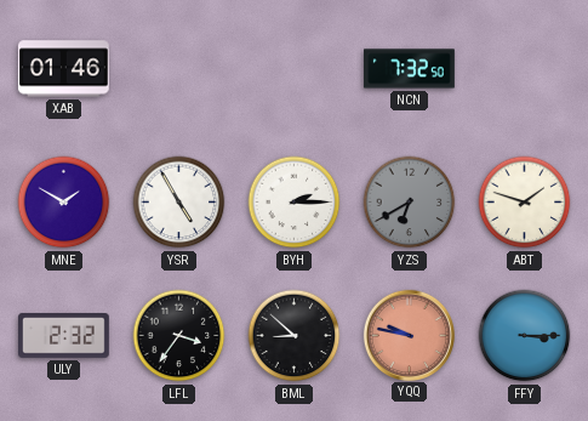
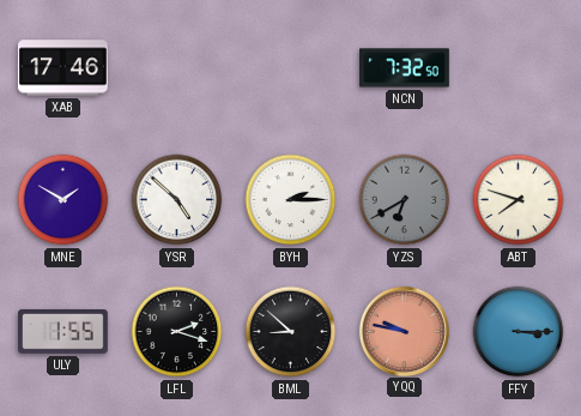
XAB: 01:46 -> 17:46 (62, 68)
YSR: 4:55 -> 4:52 (177, 200)
ABT: 1:48 -> 7:48 (519, 200)
ULY: 2:32 -> 1:55 (63, 332)
LFL: 3:36 -> 2:18 (177, 332)
